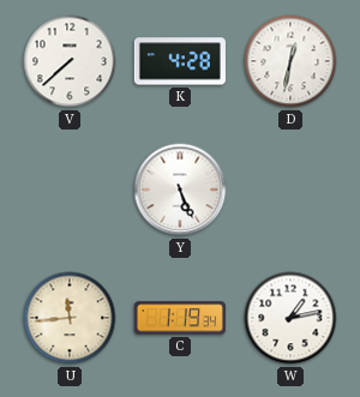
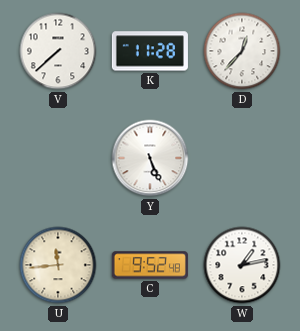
K: 4:28 -> 11:28 (150, 51)
D: 12:32 -> 12:37 (242, 51)
C: 1:19 -> 9:52 (150, 265)
